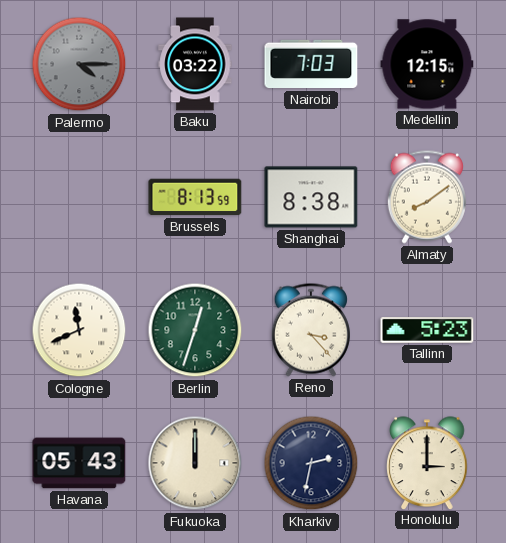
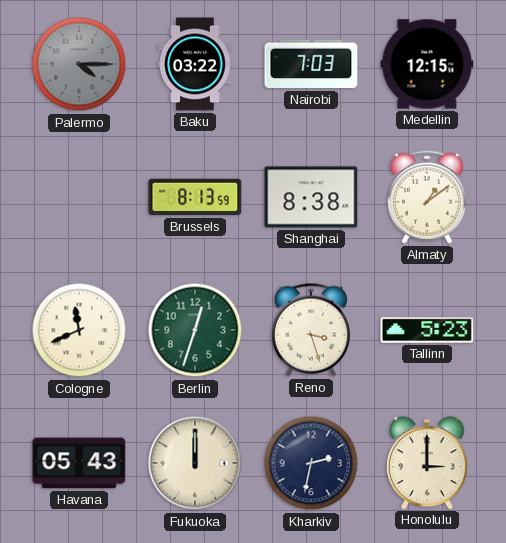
Almaty: 8:09 -> 1:09 (427, 197)
Reno: 3:23 -> 3:27 (311, 330)
